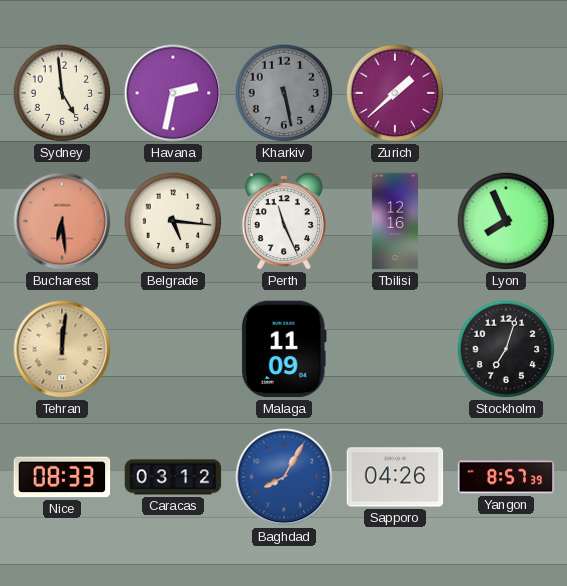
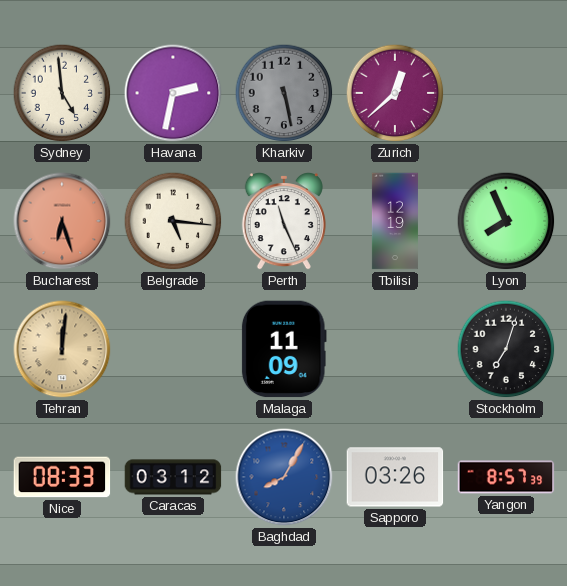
Zurich: 1:38 -> 12:38 (395, 93)
Bucharest: 6:29 -> 6:27 (62, 221)
Tbilisi: 12:16 -> 12:19 (395, 221)
Sapporo: 04:26 -> 03:26 (395, 477)
